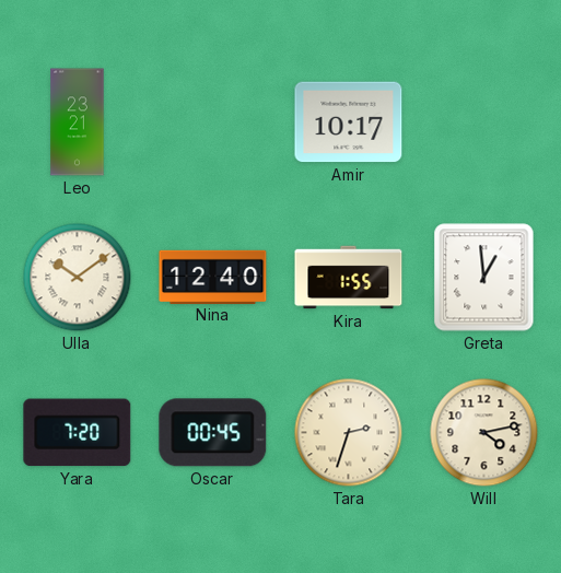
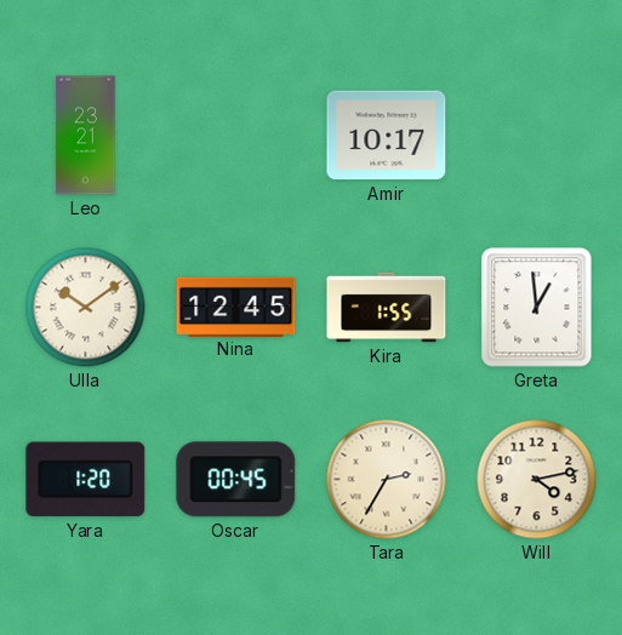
Nina: 12:40 -> 12:45 (236, 307)
Yara: 7:20 -> 1:20 (86, 480)
Tara: 2:33 -> 2:35 (387, 480)
